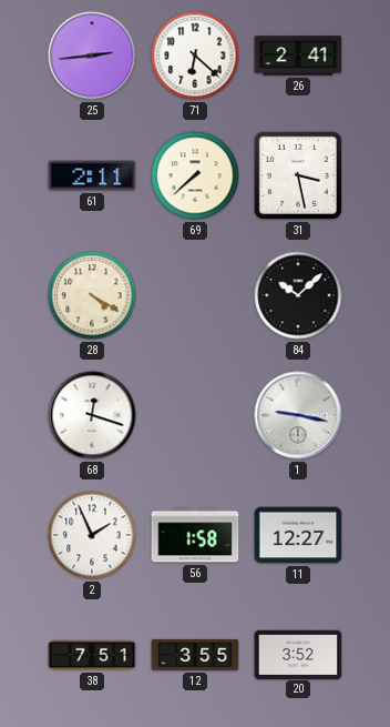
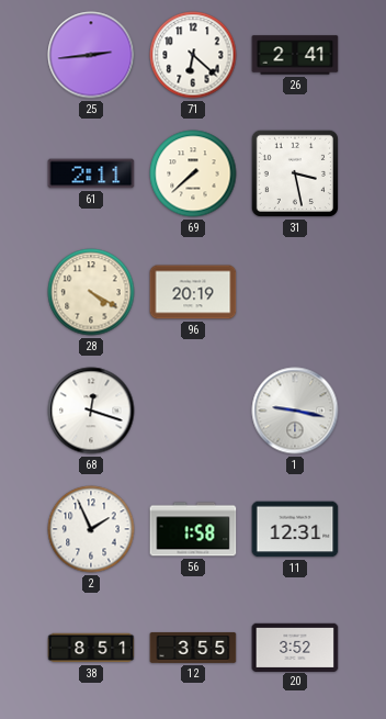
96: none -> 20:19 (193, 292)
84: 10:08 -> none (298, 295)
11: 12:27 -> 12:31 (295, 529)
38: 7:51 -> 8:51 (91, 648)
